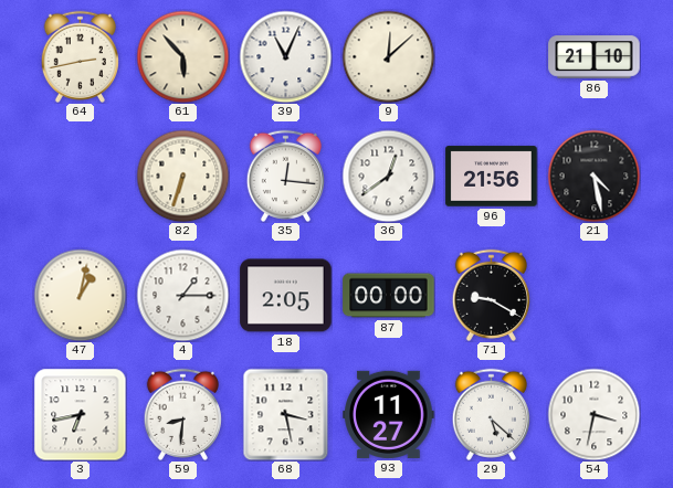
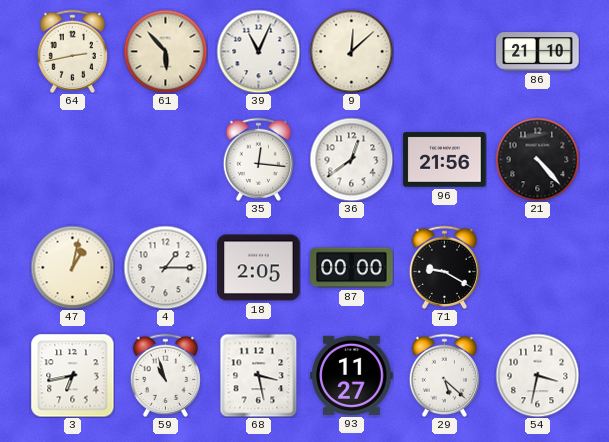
82: 6:33 -> none (182, 176)
21: 4:28 -> 4:23 (537, 159)
59: 8:31 -> 10:57 (165, 375)
